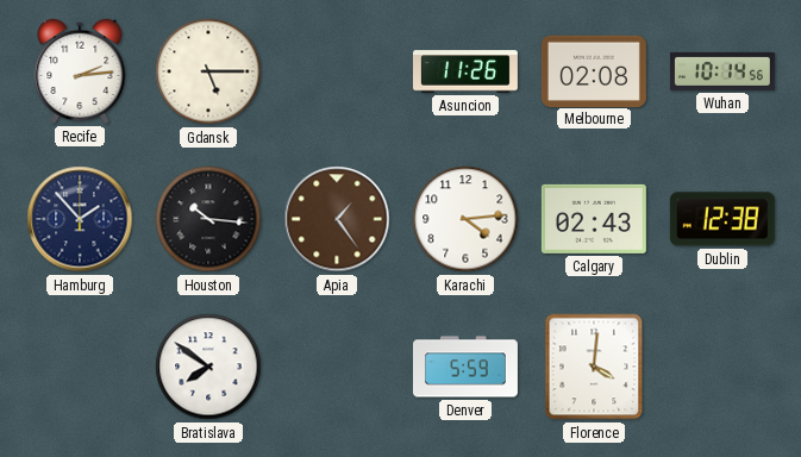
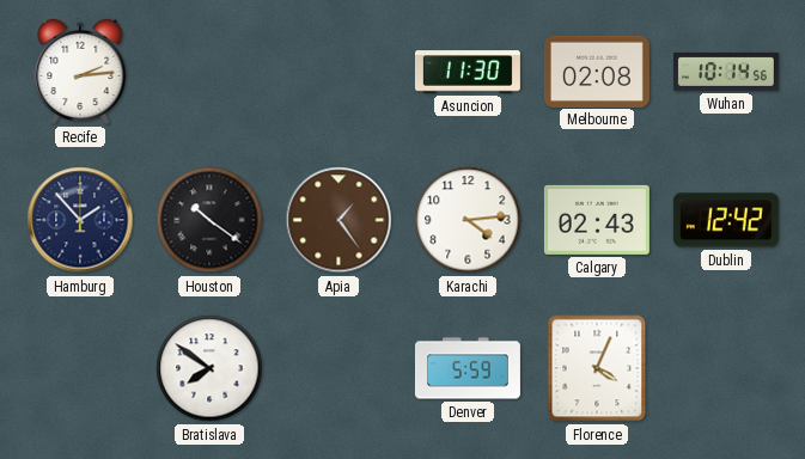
Gdansk: 5:15 -> none (208, 71)
Asuncion: 11:26 -> 11:30 (468, 72)
Houston: 10:16 -> 10:21 (209, 220)
Dublin: 12:38 -> 12:42 (726, 220)
Florence: 4:01 -> 4:04 (597, 368)
